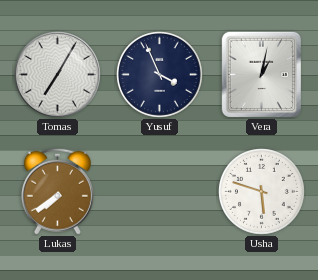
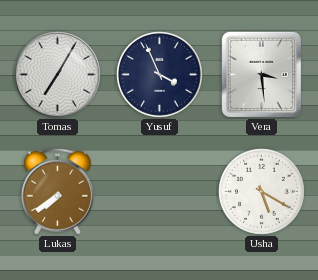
Vera: 1:02 -> 3:29 (261, 74)
Usha: 5:48 -> 5:20 (262, 192)
